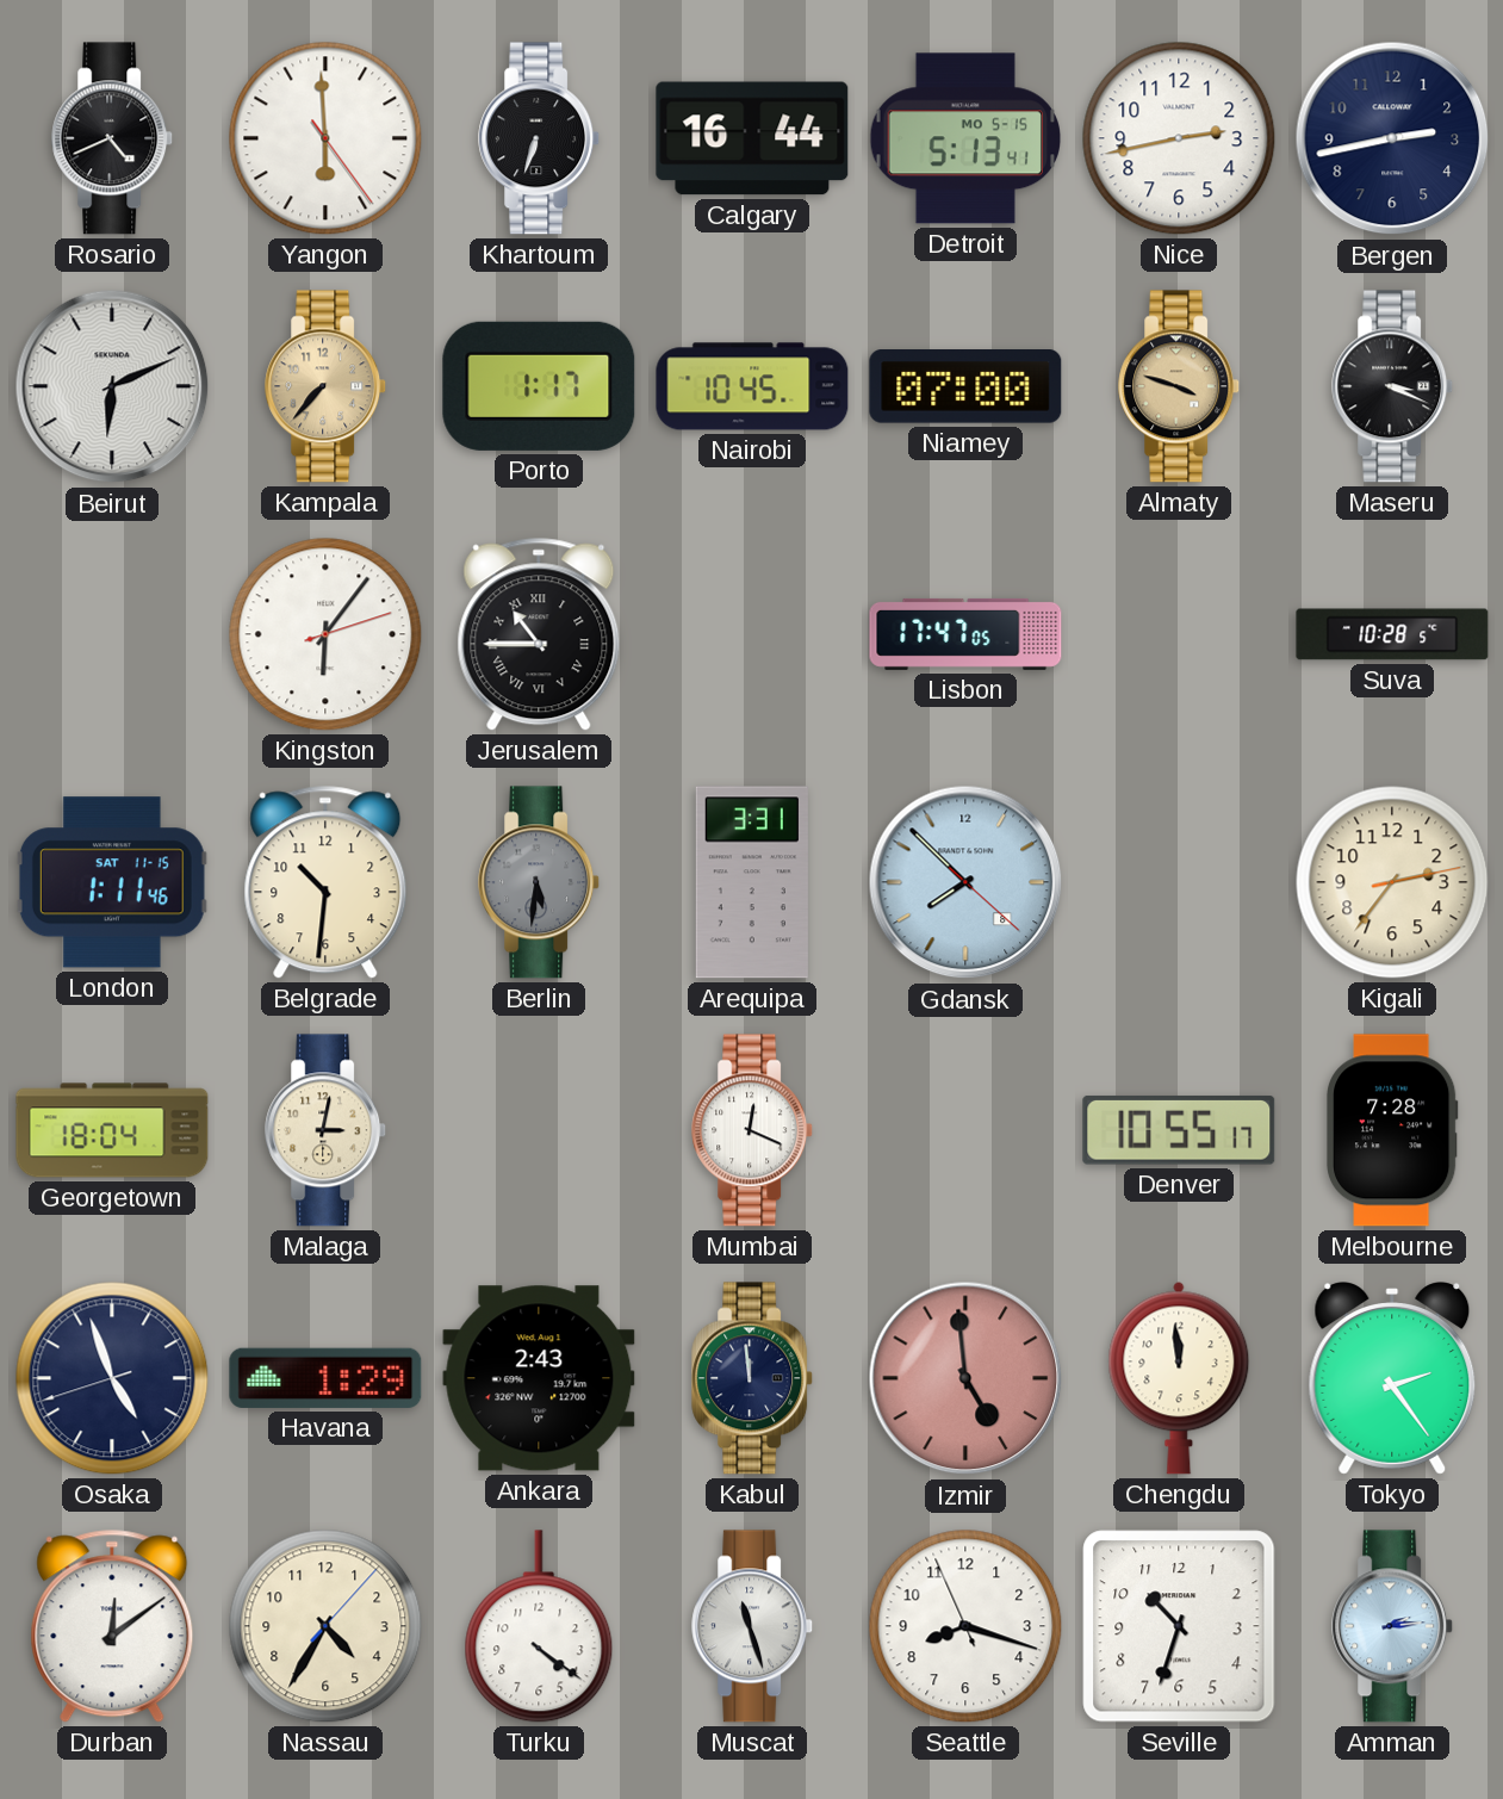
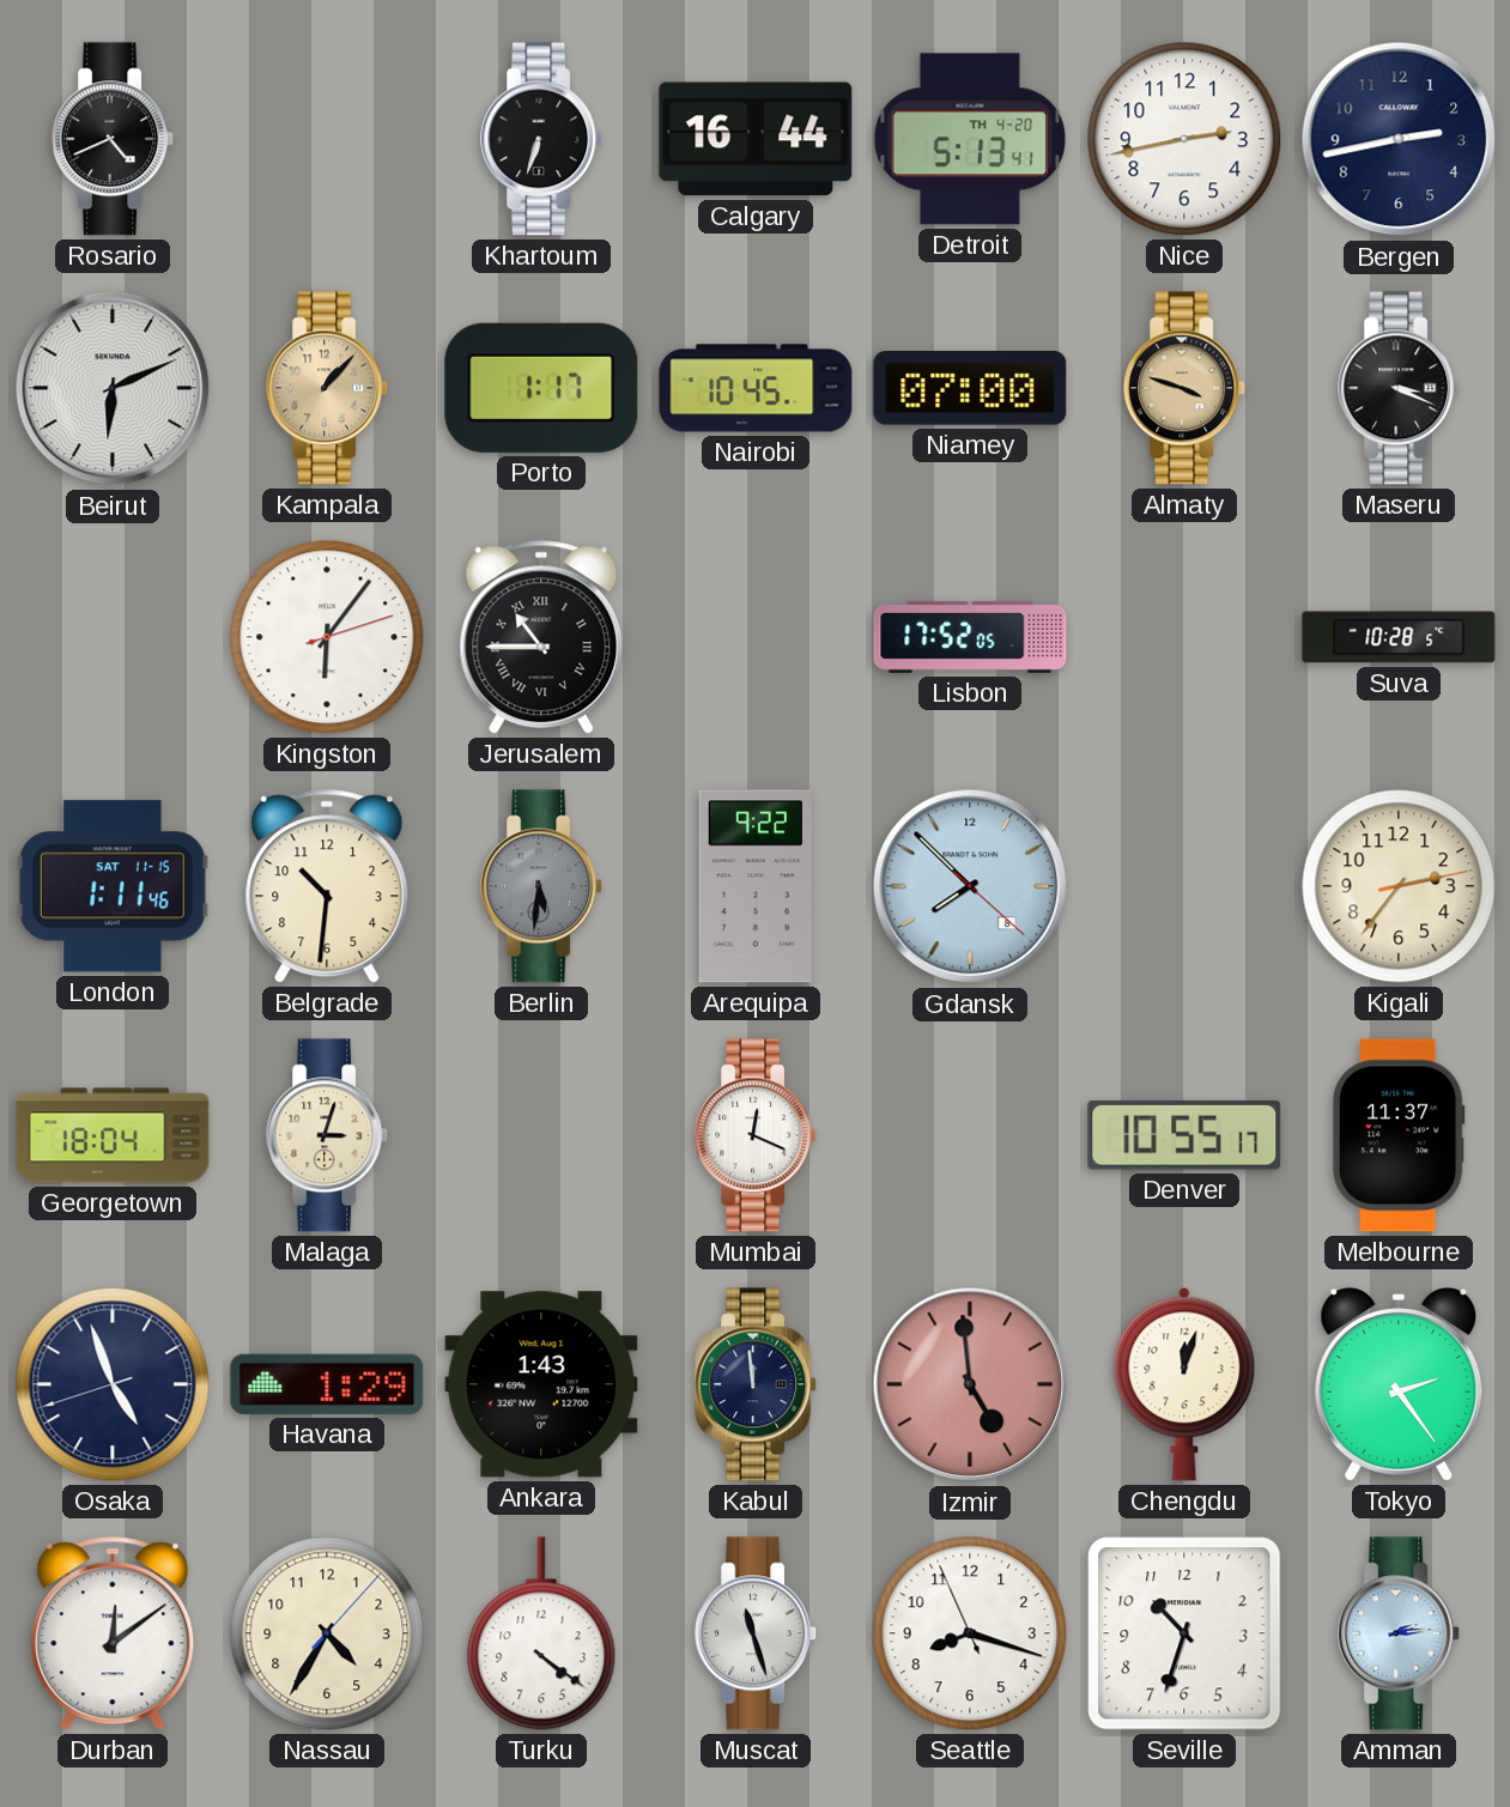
Yangon: 5:59 -> none (325, 138)
Detroit date: MO 5-15 -> TH 4-20 (969, 139)
Kampala: 7:37 -> 1:07 (328, 388)
Lisbon: 17:47 -> 17:52 (970, 637)
Arequipa: 3:31 -> 9:22 (756, 886)
Malaga: 3:02 -> 3:03 (328, 1135)
Melbourne: 7:28 -> 11:37 (1400, 1135)
Ankara: 2:43 -> 1:43 (541, 1384)
Chengdu: 11:59 -> 12:03 (1184, 1384)
